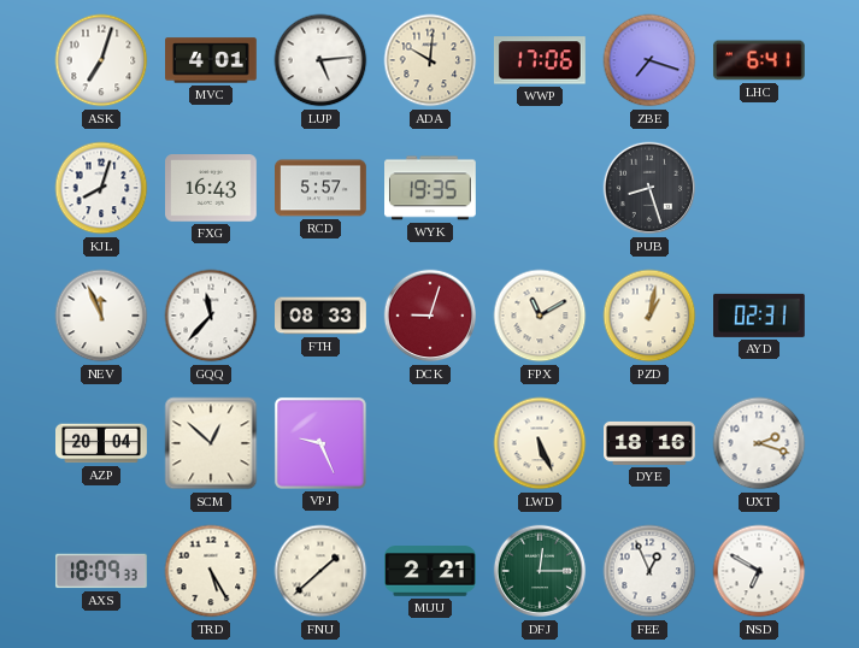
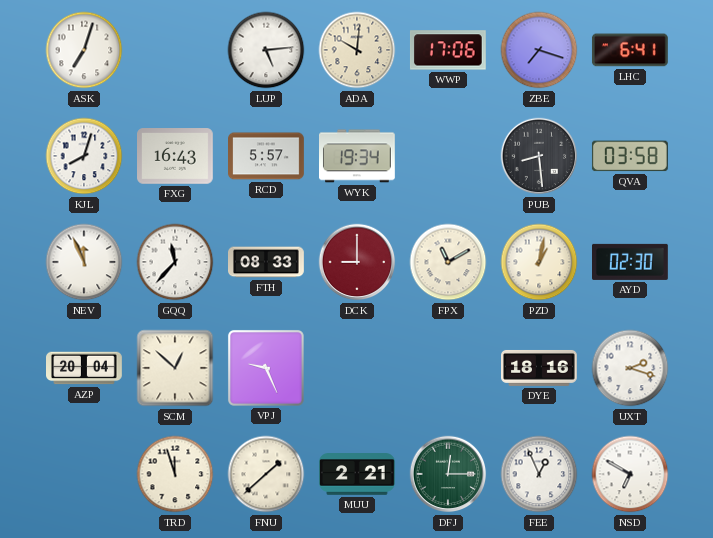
MVC: 4:01 -> none (212, 60)
WYK: 19:35 -> 19:34 (358, 156)
PUB: 8:27 -> 8:29 (539, 156)
QVA: none -> 03:58 (630, 156)
DCK: 9:03 -> 9:00 (357, 262)
AYD: 02:31 -> 02:30 (631, 262)
LWD: 5:26 -> none (540, 443)
AXS: 18:09 -> none (102, 571)
TRD: 5:25 -> 11:57 (175, 474)
